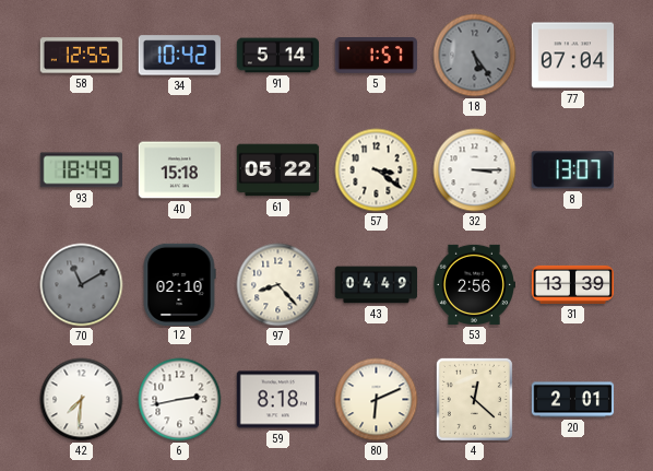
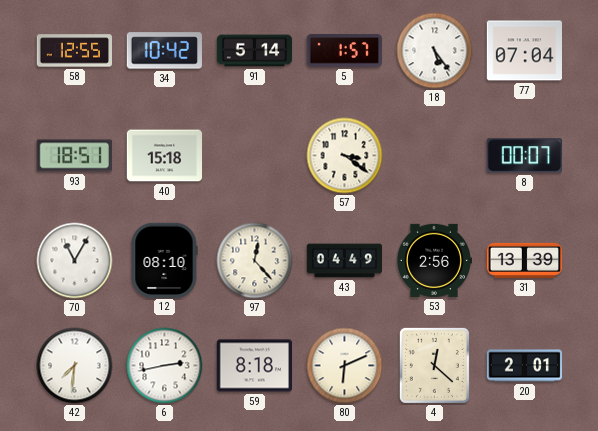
18 dial: grey -> white (435, 51)
93: 18:49 -> 18:51 (74, 156)
61: 05:22 -> none (278, 170)
32: 3:15 -> none (475, 170)
8: 13:07 -> 00:07 (524, 156)
70: 11:10 -> 11:05 (75, 261)
70 dial: grey -> white (75, 261)
12: 02:10 -> 08:10 (164, 260)
97: 8:23 -> 12:23 (255, 261)
